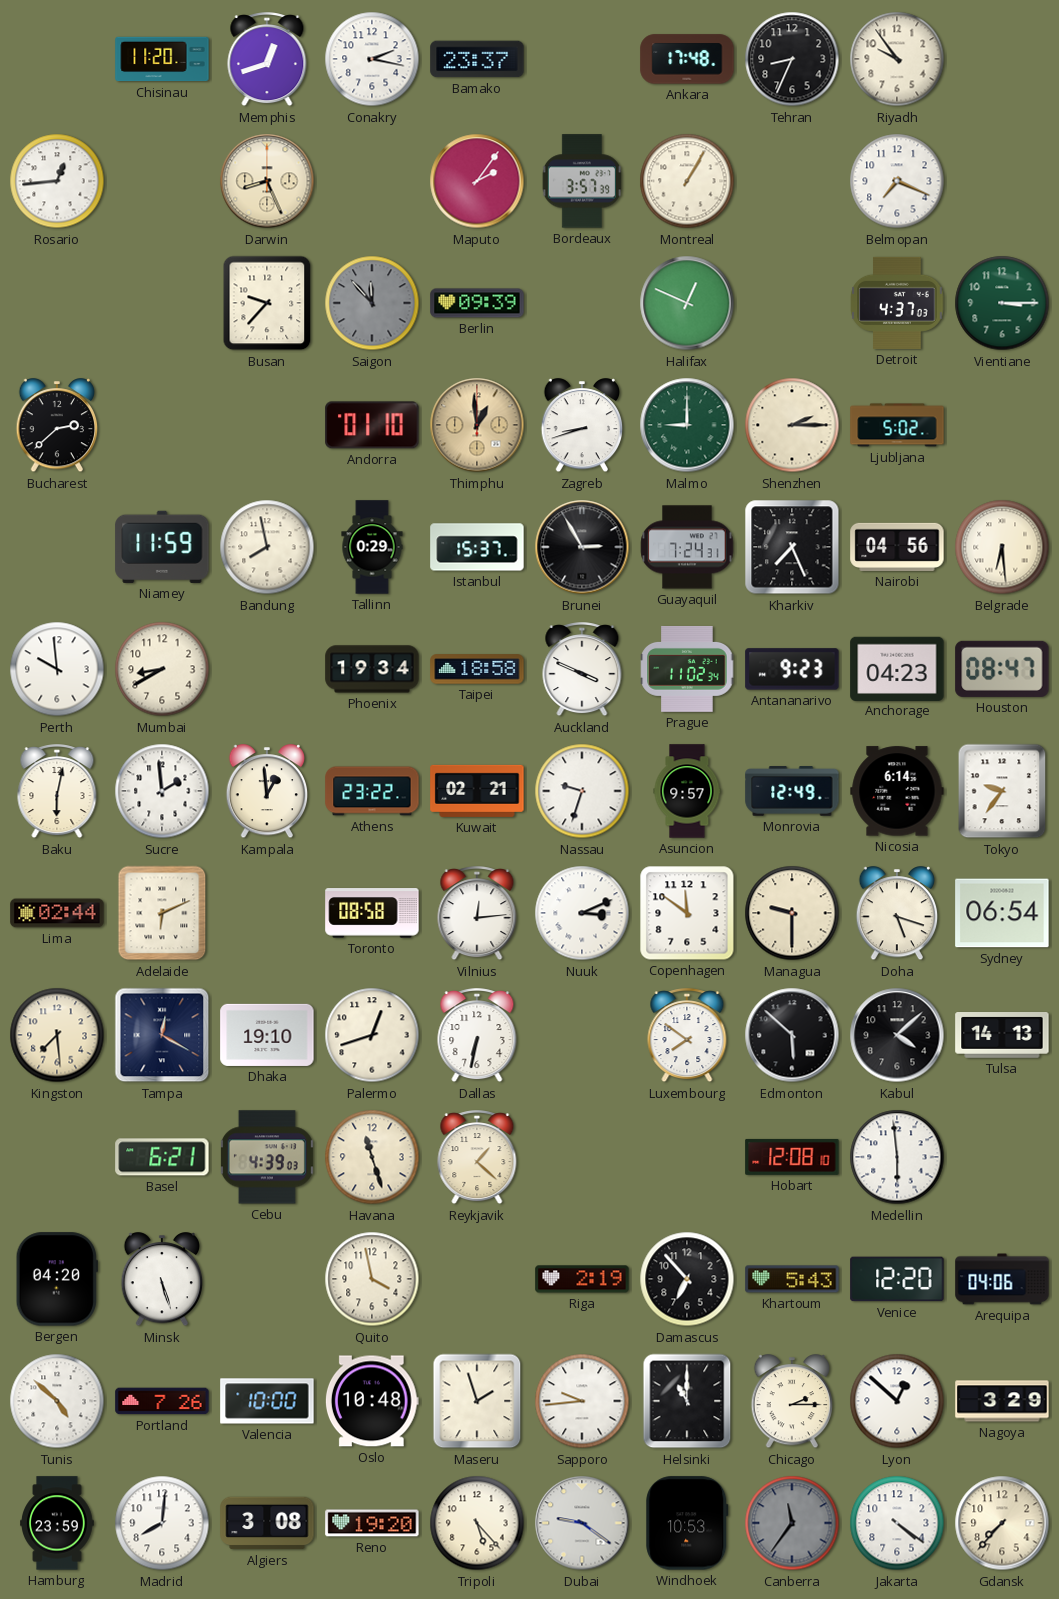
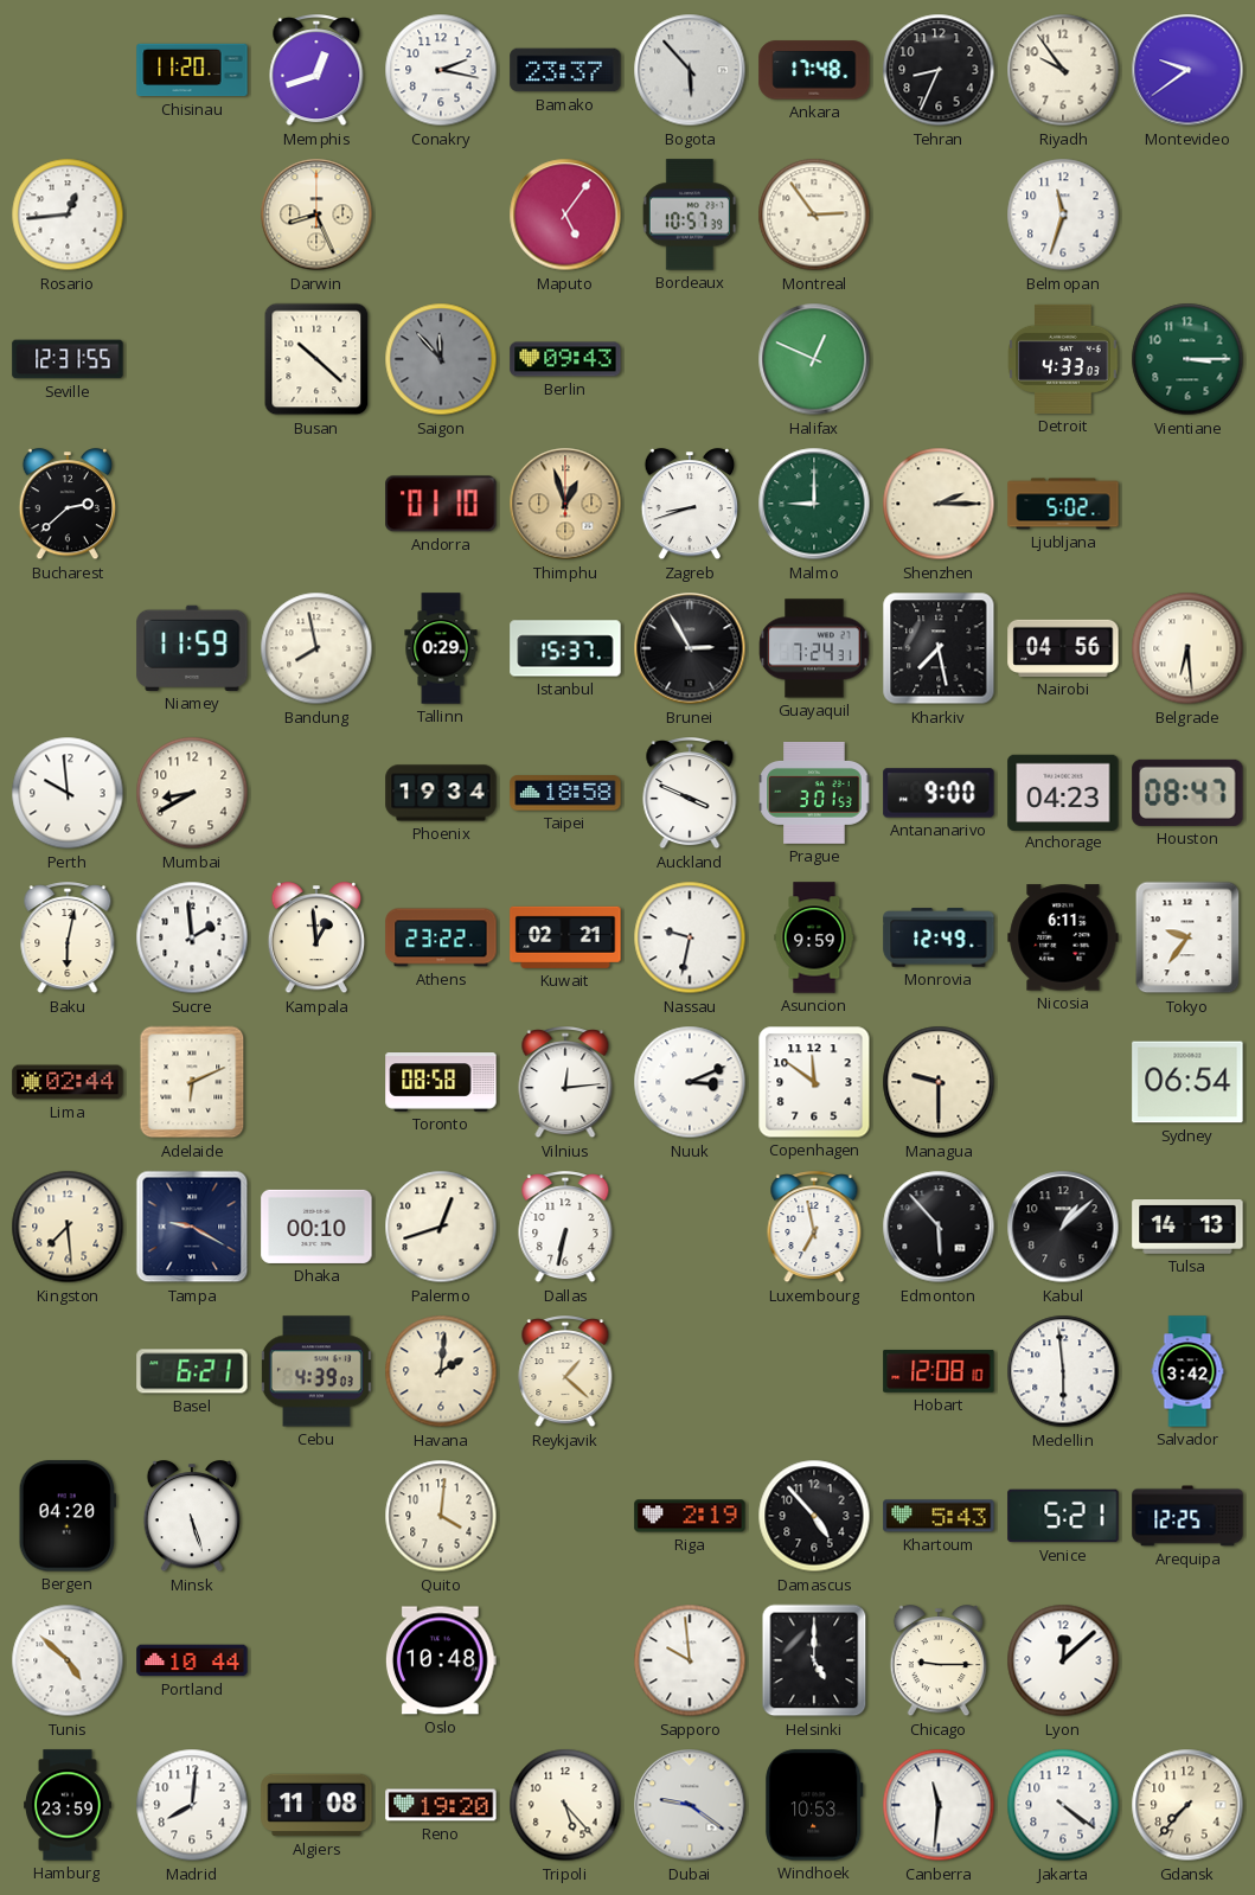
Bogota: none -> 5:53 (690, 70)
Montevideo: none -> 9:39 (1187, 70)
Maputo: 2:06 -> 5:06 (565, 215)
Bordeaux: 3:57 -> 10:57 (690, 215)
Montreal: 1:05 -> 2:54 (814, 215)
Belmopan: 7:19 -> 11:33 (1063, 215)
Seville: none -> 12:31 (68, 359)
Busan: 9:37 -> 10:22 (316, 359)
Berlin: 09:39 -> 09:43 (565, 359)
Detroit: 4:37 -> 4:33 (1063, 359)
Thimphu: 12:59 -> 12:57 (565, 504)
Kharkiv: 7:26 -> 7:28 (939, 648)
Prague: 11:02 -> 3:01 (814, 793)
Antananarivo: 9:23 -> 9:00 (939, 793)
Nassau: 9:33 -> 9:32 (690, 937)
Asuncion: 9:57 -> 9:59 (814, 937)
Nicosia: 6:14 -> 6:11 (1063, 937)
Doha: 5:18 -> none (897, 914)
Tampa: 12:20 -> 9:20 (192, 1227)
Dhaka: 19:10 -> 00:10 (316, 1227)
Luxembourg: 7:51 -> 6:58 (814, 1228)
Edmonton: 5:52 -> 5:53 (939, 1227)
Kabul: 4:08 -> 1:08 (1063, 1227)
Havana: 11:27 -> 2:01 (441, 1371)
Salvador: none -> 3:42 (1187, 1371)
Quito: 3:58 -> 4:01 (441, 1516)
Damascus: 6:53 -> 4:53 (814, 1516)
Venice: 12:20 -> 5:21 (1063, 1516)
Arequipa: 04:06 -> 12:25 (1187, 1516)
Portland: 7:26 -> 10:44 (192, 1660)
Valencia: 10:00 -> none (267, 1401)
Maseru: 1:57 -> none (477, 1401)
Sapporo: 9:44 -> 9:59 (690, 1660)
Helsinki: 11:00 -> 5:00 (814, 1660)
Chicago: 2:15 -> 9:15 (939, 1662)
Lyon: 12:52 -> 12:08 (1063, 1660)
Nagoya: 3:29 -> none (1002, 1401)
Algiers: 3:08 -> 11:08 (316, 1805)
Canberra: 11:36 -> 11:31 (939, 1805)
Canberra dial: grey -> white (939, 1805)
